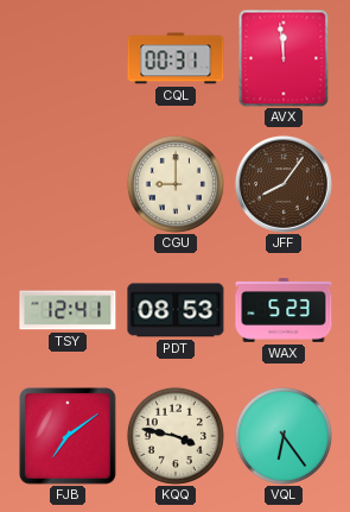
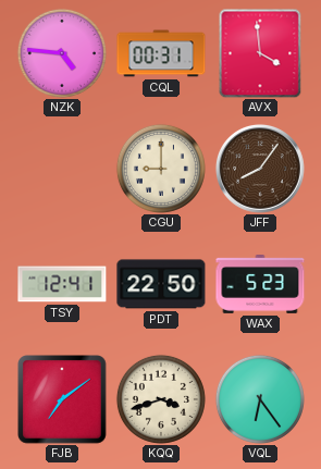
NZK: none -> 4:46 (62, 53)
AVX: 11:59 -> 3:59 (260, 53)
PDT: 08:53 -> 22:50 (161, 284)
KQQ: 3:47 -> 3:42 (161, 399)
